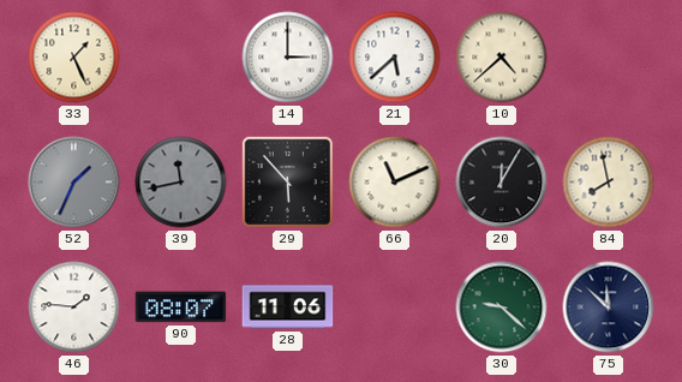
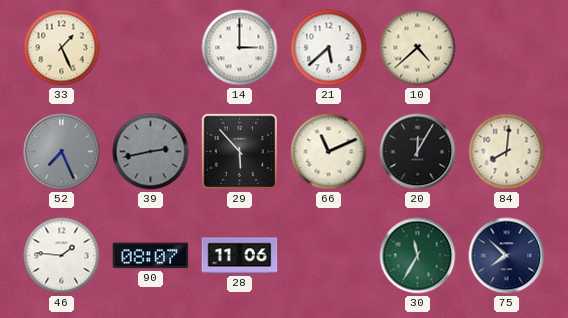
52: 1:34 -> 7:26 (62, 152)
39: 11:43 -> 2:43 (151, 152)
84: 7:58 -> 8:01 (507, 152)
30: 9:22 -> 11:35 (418, 256)
75: 11:52 -> 7:52 (507, 256)
